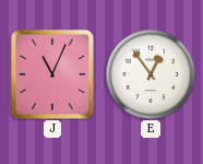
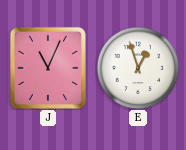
E: 12:54 -> 12:57 (138, 68)
